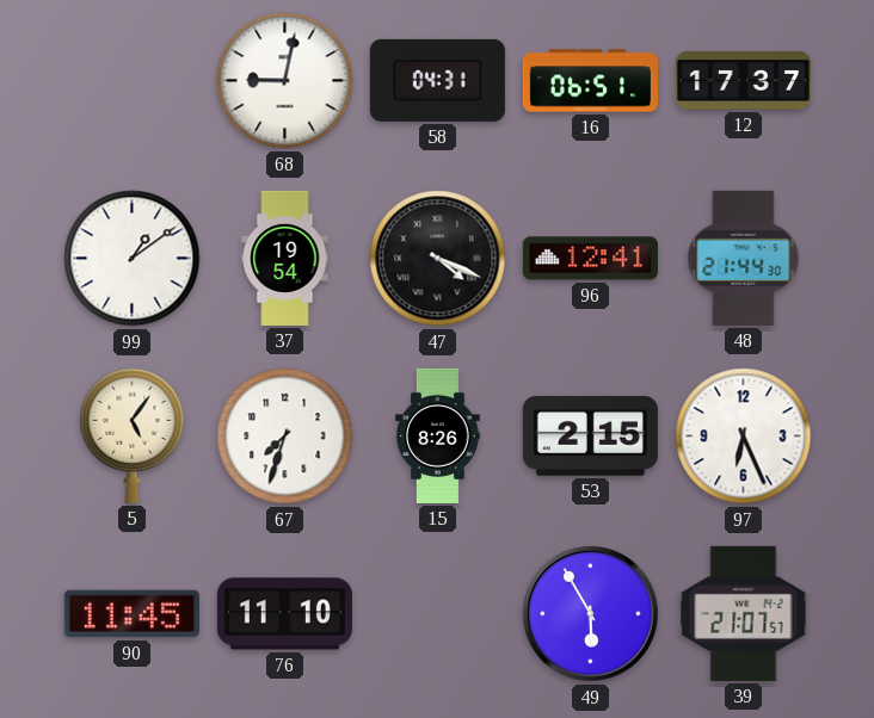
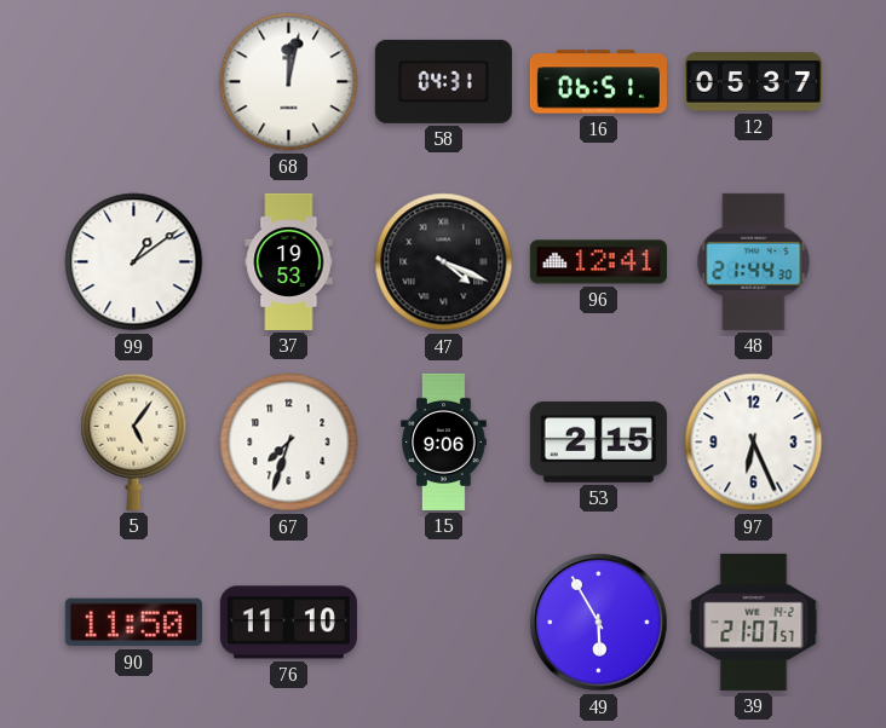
68: 9:02 -> 12:02 (289, 82)
12: 17:37 -> 05:37 (753, 82)
37: 19:54 -> 19:53 (289, 261)
15: 8:26 -> 9:06 (444, 441)
90: 11:45 -> 11:50 (133, 623)
